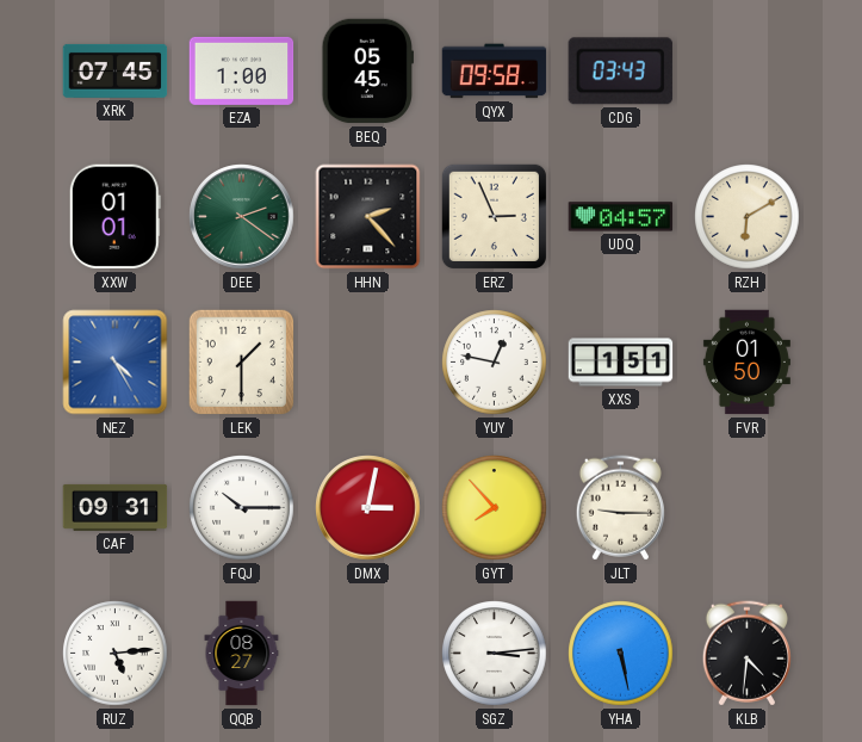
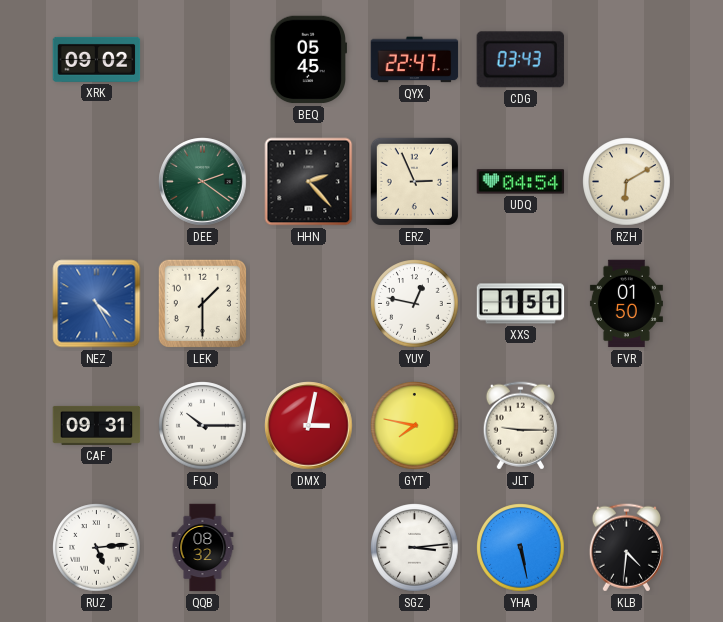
XRK: 07:45 -> 09:02 (97, 59)
EZA: 1:00 -> none (242, 70)
QYX: 09:58 -> 22:47 (415, 60)
XXW: 01:01 -> none (114, 217)
UDQ: 04:57 -> 04:54 (521, 182)
GYT: 7:53 -> 7:47 (415, 426)
QQB: 08:27 -> 08:32 (203, 548)
